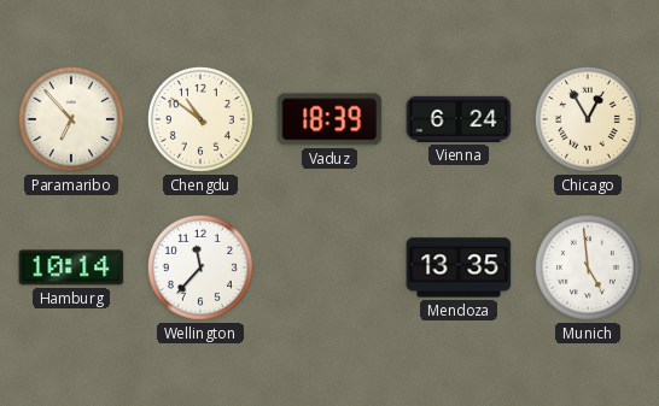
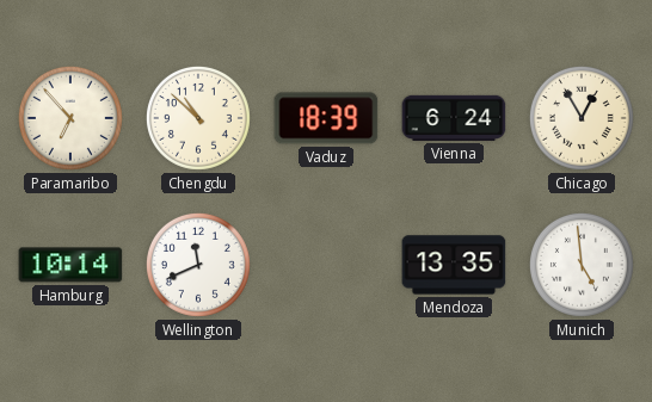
Chengdu: 10:51 -> 10:52 (198, 118)
Wellington: 11:37 -> 11:41 (198, 265)
